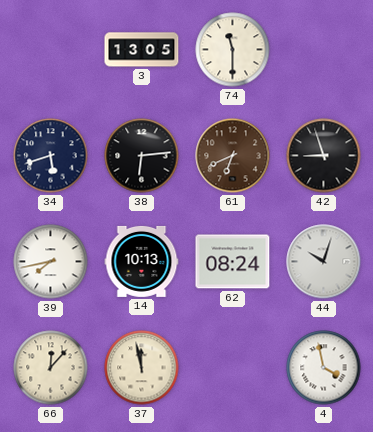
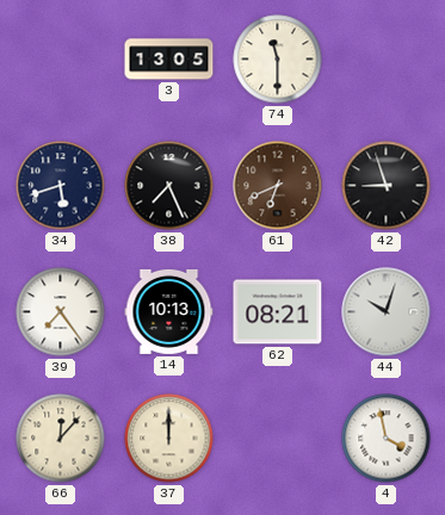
38: 6:14 -> 7:26 (169, 186)
39: 7:43 -> 7:24 (61, 312)
62: 08:24 -> 08:21 (278, 312)
37: 11:58 -> 12:00 (169, 439)
